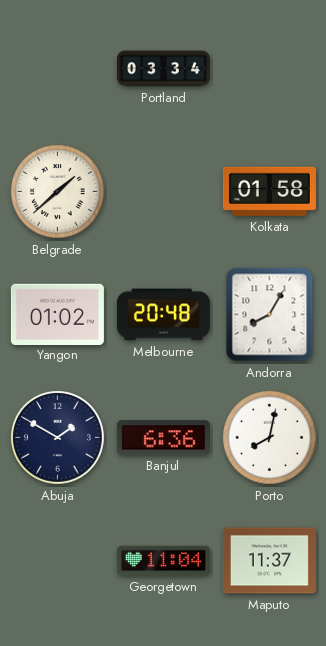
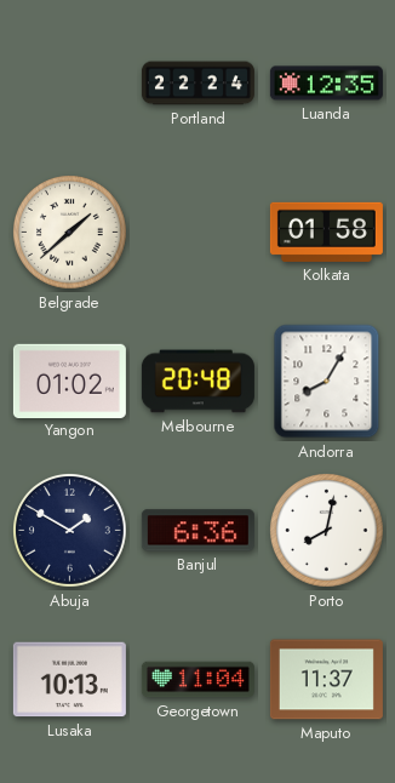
Portland: 03:34 -> 22:24 (198, 84)
Luanda: none -> 12:35 (326, 84)
Lusaka: none -> 10:13 (69, 680)
